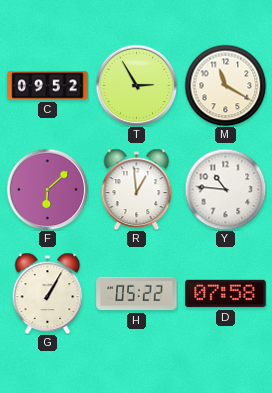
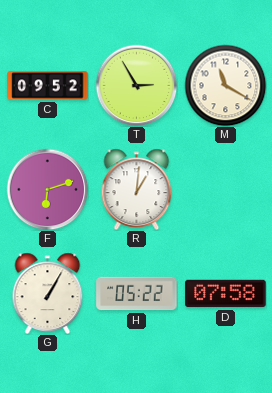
F: 6:08 -> 6:12 (47, 189)
R: 12:59 -> 1:01 (137, 189)
Y: 10:46 -> none (225, 189)
